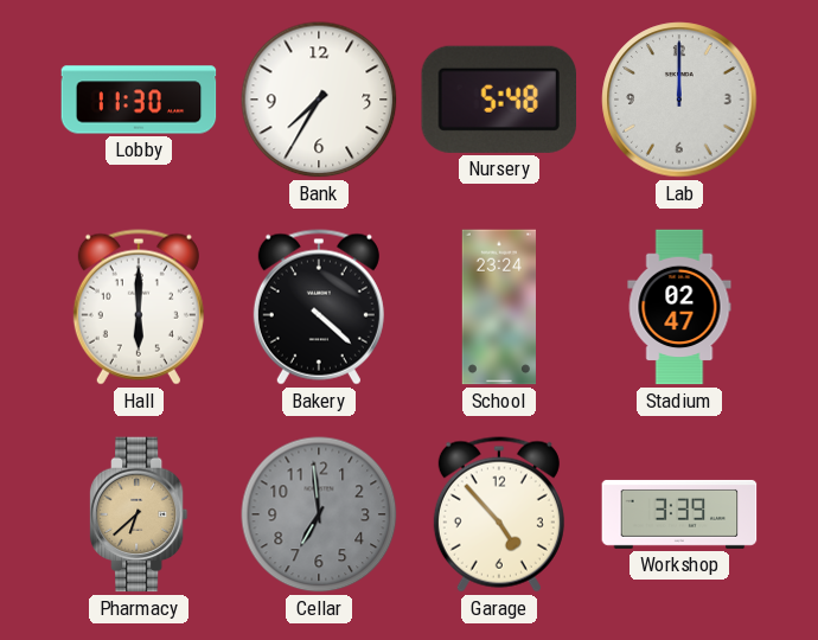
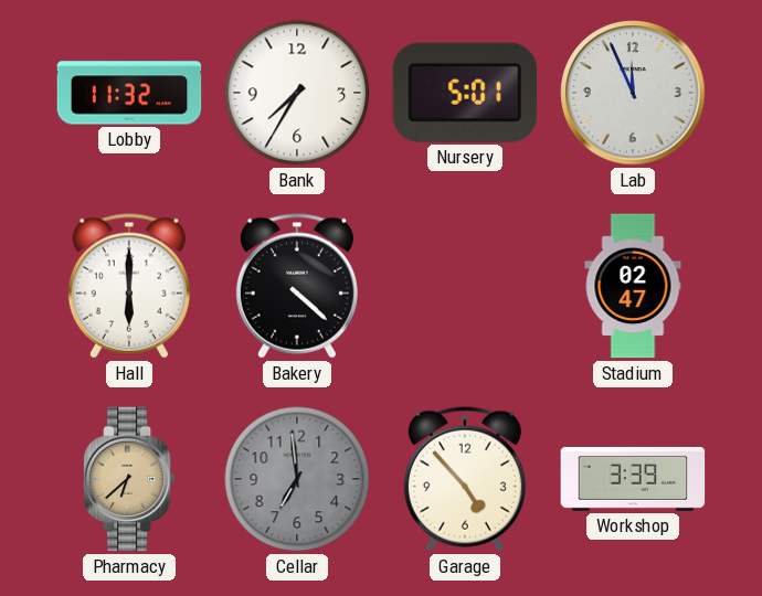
Lobby: 11:30 -> 11:32 (129, 93)
Nursery: 5:48 -> 5:01 (464, 93)
Lab: 12:00 -> 11:56 (633, 93)
School: 23:24 -> none (498, 307)
